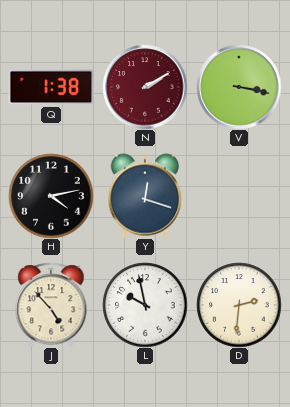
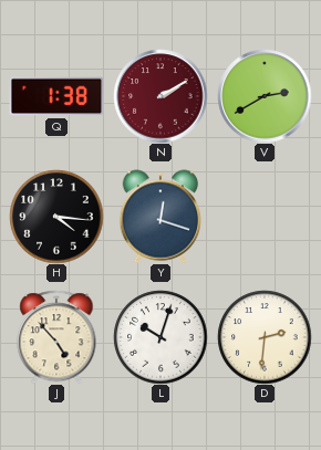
V: 3:17 -> 2:40 (265, 96)
H: 4:13 -> 4:16 (56, 217)
L: 9:58 -> 10:03 (161, 337)
